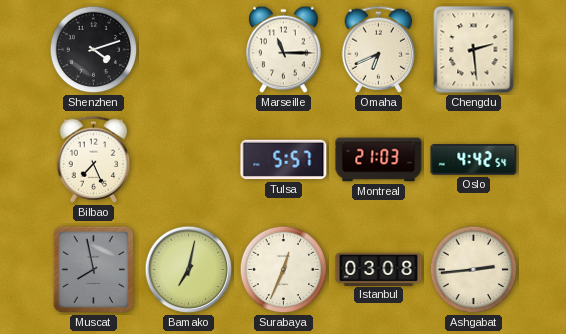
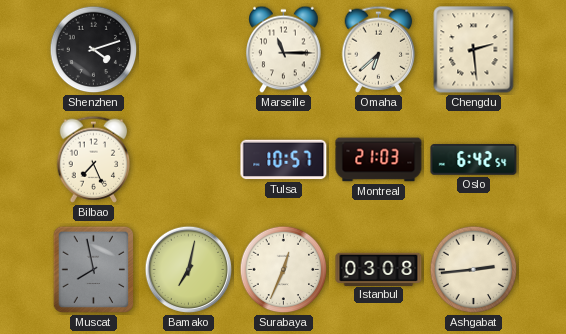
Omaha: 6:41 -> 6:38 (379, 49)
Tulsa: 5:57 -> 10:57 (284, 160)
Oslo: 4:42 -> 6:42 (474, 160)
